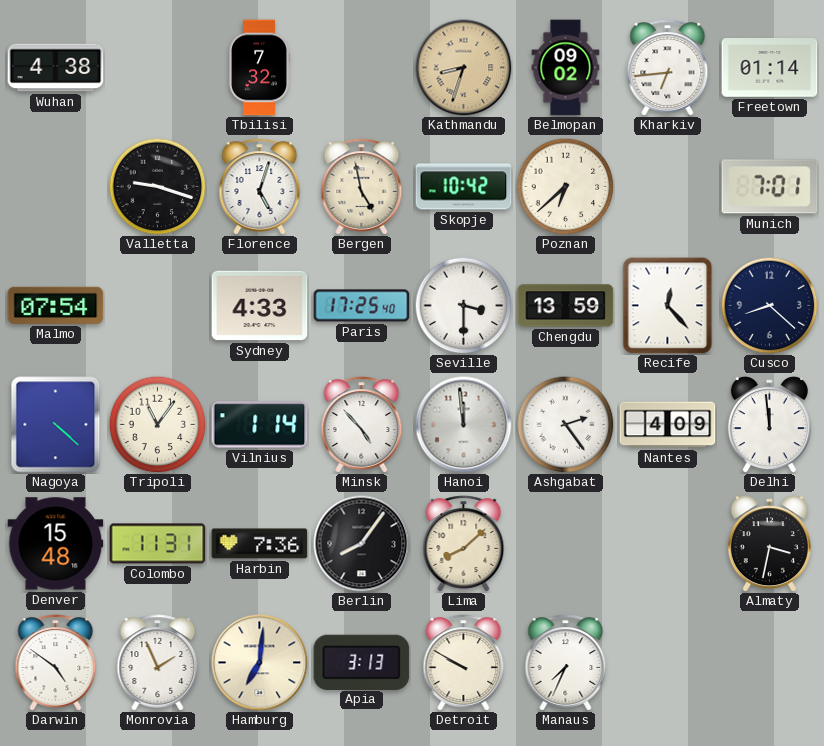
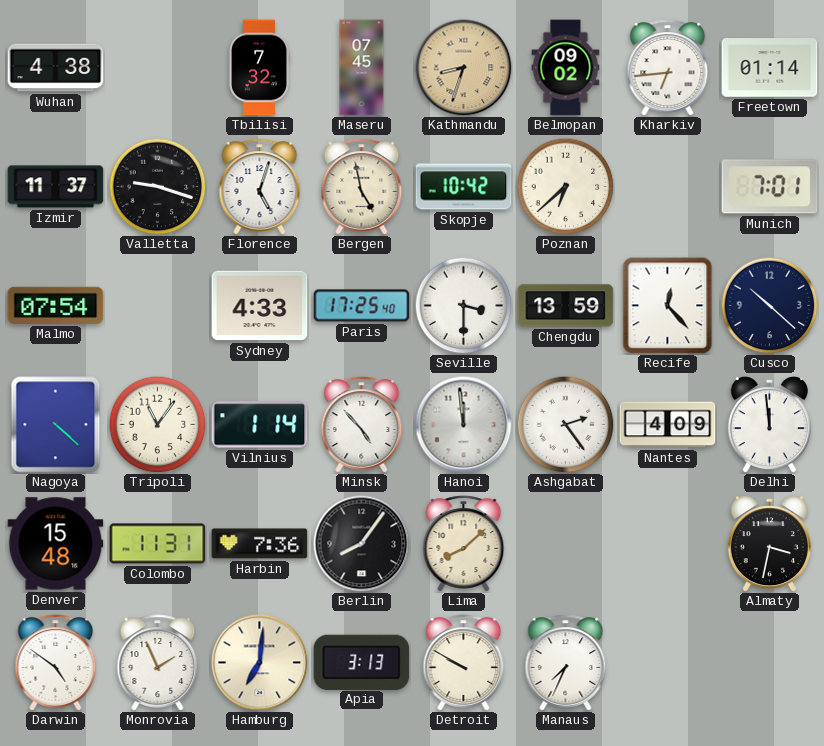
Maseru: none -> 07:45 (362, 68)
Izmir: none -> 11:37 (56, 187)
Cusco: 8:22 -> 10:22 (769, 305)
